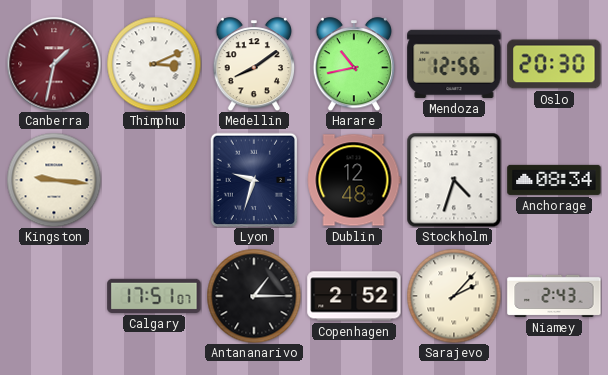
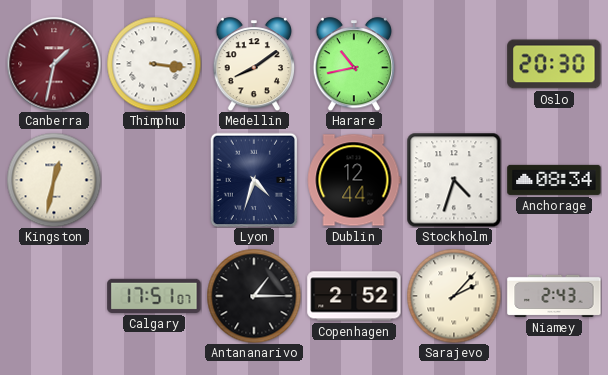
Thimphu: 3:11 -> 3:16 (154, 64)
Mendoza: 12:56 -> none (454, 64)
Kingston: 9:16 -> 12:32 (54, 180)
Lyon: 9:33 -> 4:33 (254, 180)
Dublin: 12:48 -> 12:44 (354, 180)
